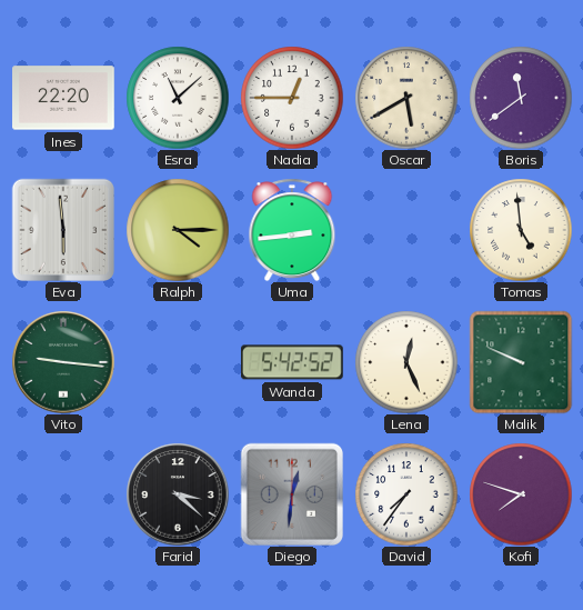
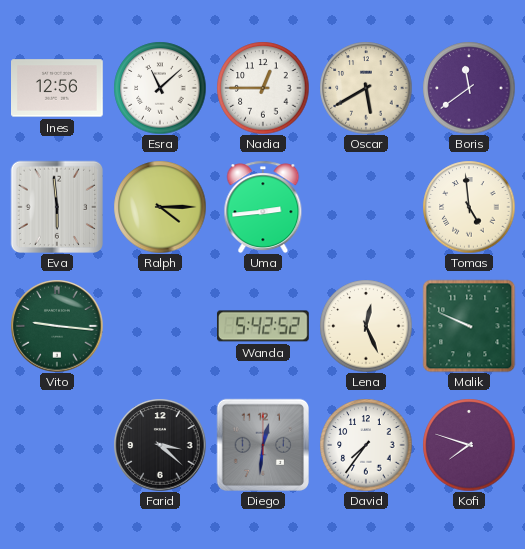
Ines: 22:20 -> 12:56 (58, 88)
